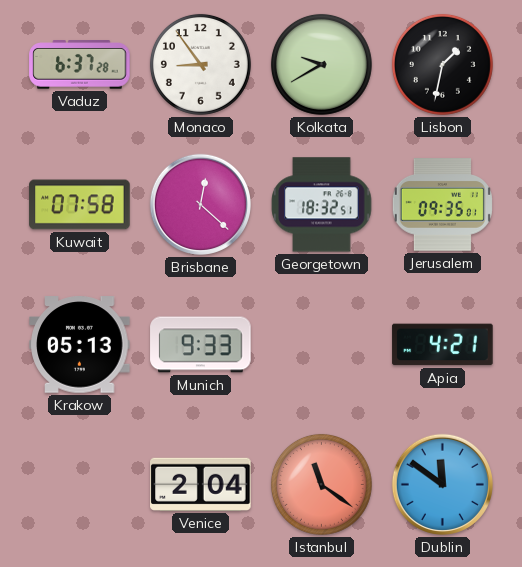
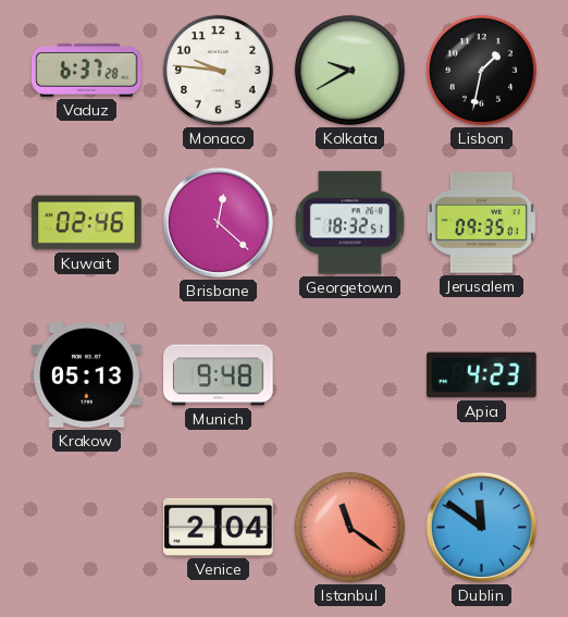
Monaco: 8:54 -> 9:46 (218, 70)
Kuwait: 07:58 -> 02:46 (87, 223)
Munich: 9:33 -> 9:48 (219, 375)
Apia: 4:21 -> 4:23 (482, 375)
